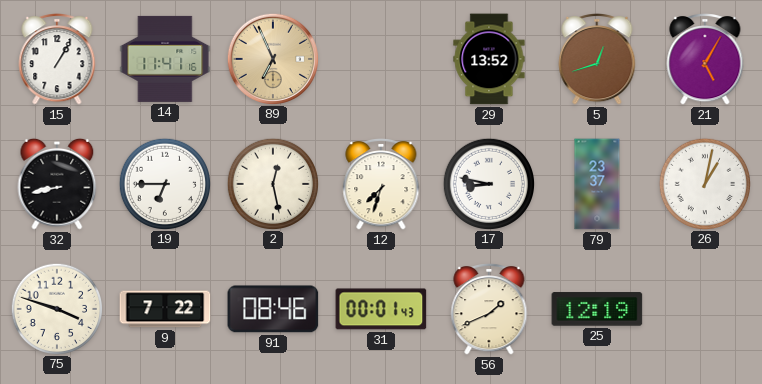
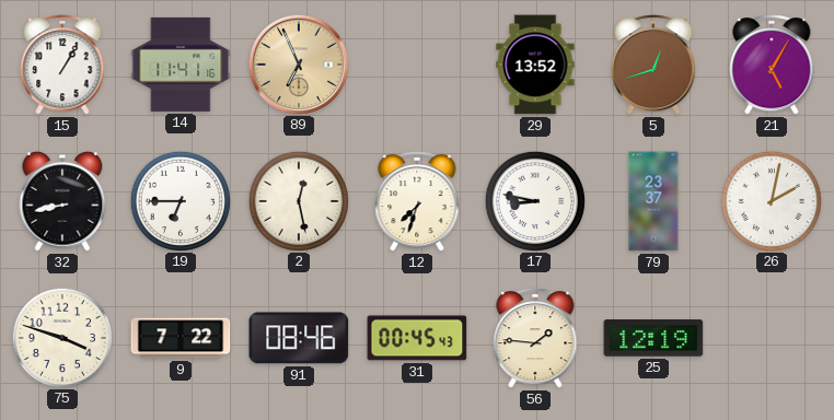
26: 1:02 -> 2:02 (771, 200)
31: 00:01 -> 00:45 (417, 338)
56: 1:41 -> 1:46 (535, 339)
